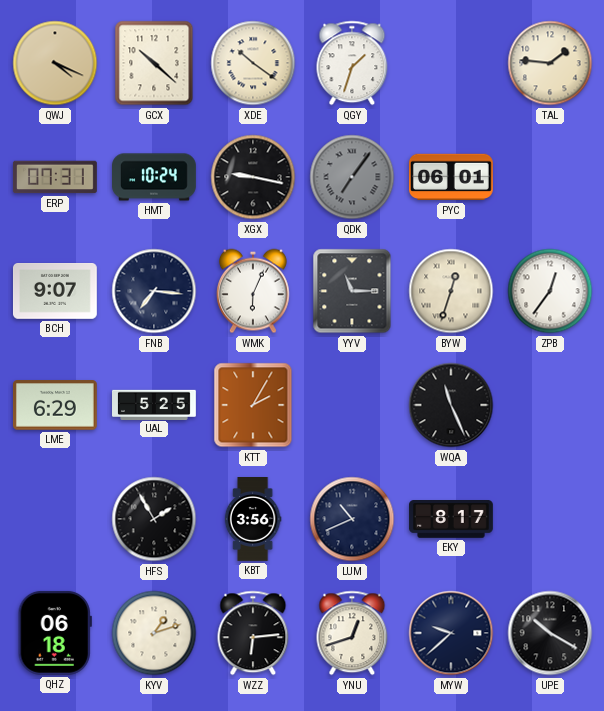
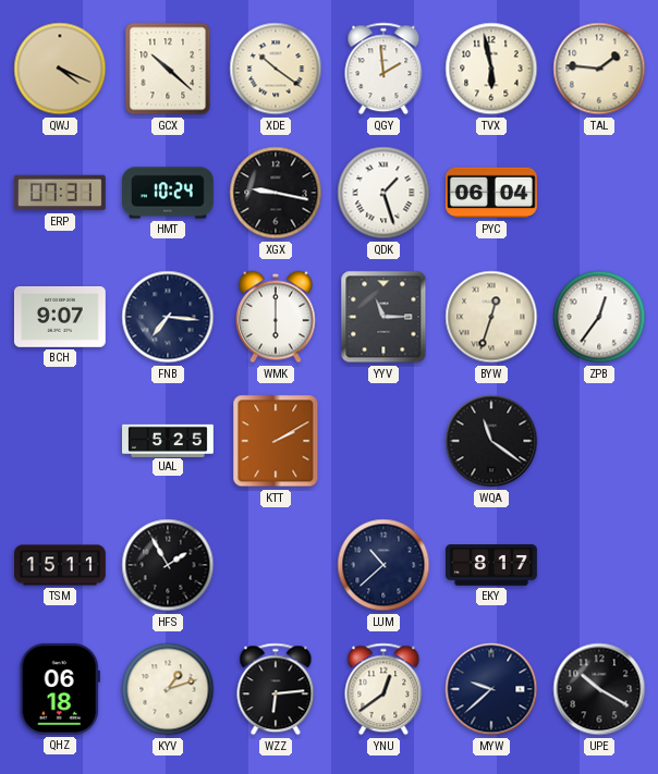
QGY: 1:33 -> 1:59 (383, 69)
TVX: none -> 5:58 (491, 69)
QDK: 7:06 -> 1:27 (383, 193)
QDK dial: grey -> white (383, 193)
PYC: 06:01 -> 06:04 (491, 193)
WMK: 6:04 -> 6:00 (276, 317)
LME: 6:29 -> none (55, 405)
KTT: 2:05 -> 2:10 (276, 441)
WQA: 11:26 -> 11:21 (491, 441)
TSM: none -> 15:11 (61, 565)
KBT: 3:56 -> none (253, 520)
LUM: 10:41 -> 10:38 (383, 565)
YNU: 12:42 -> 12:39 (383, 689)
